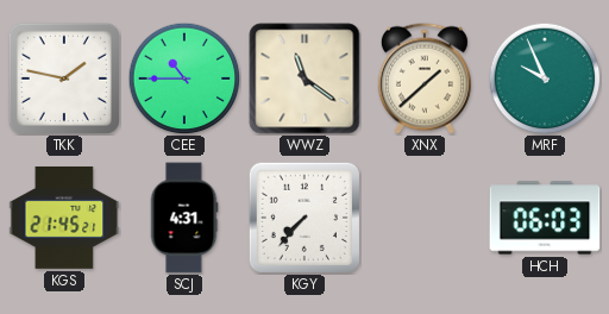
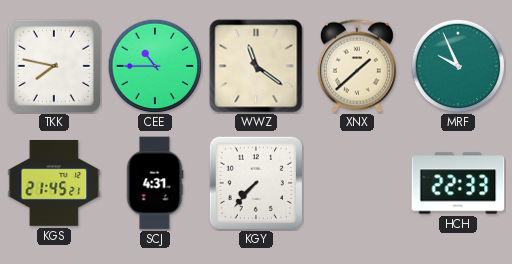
TKK: 1:47 -> 7:47 (54, 66)
HCH: 06:03 -> 22:33 (458, 183)
